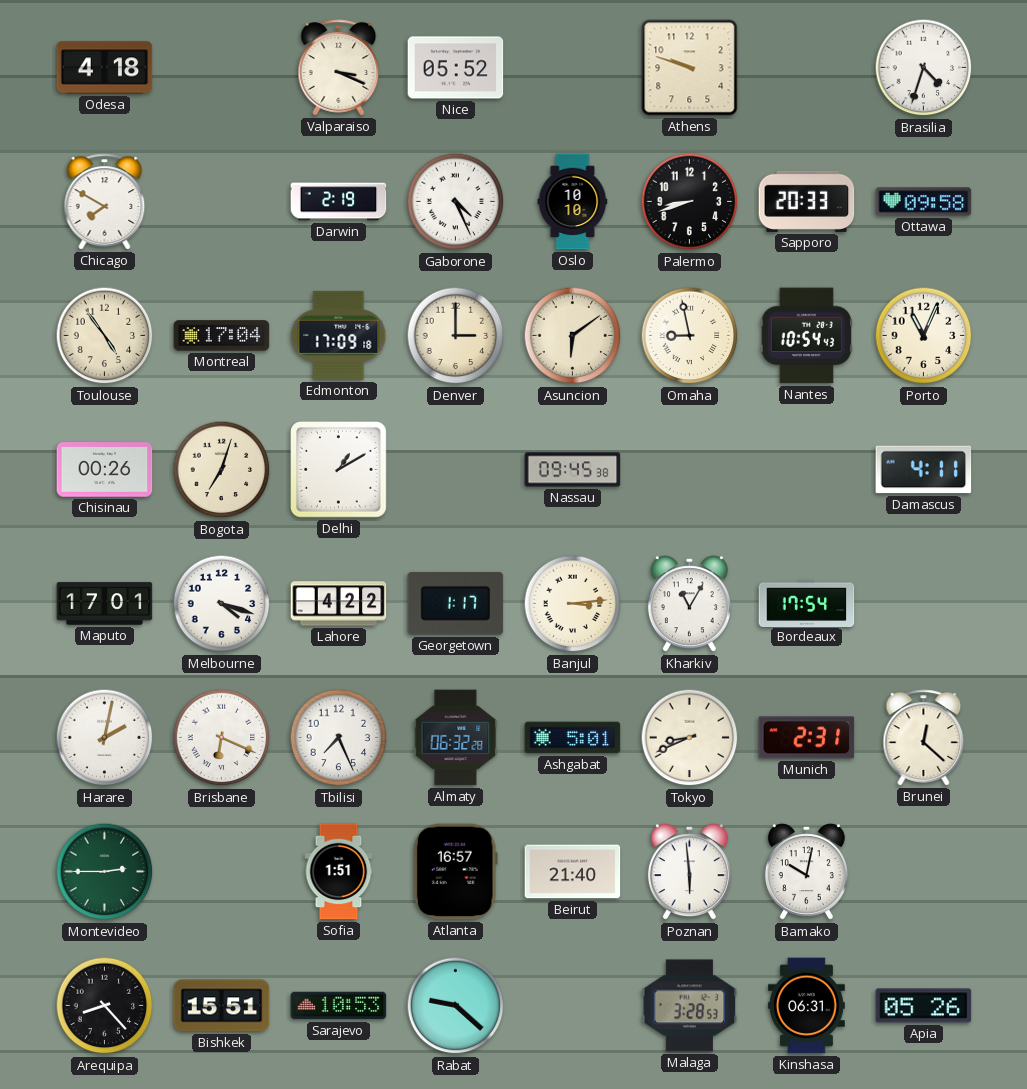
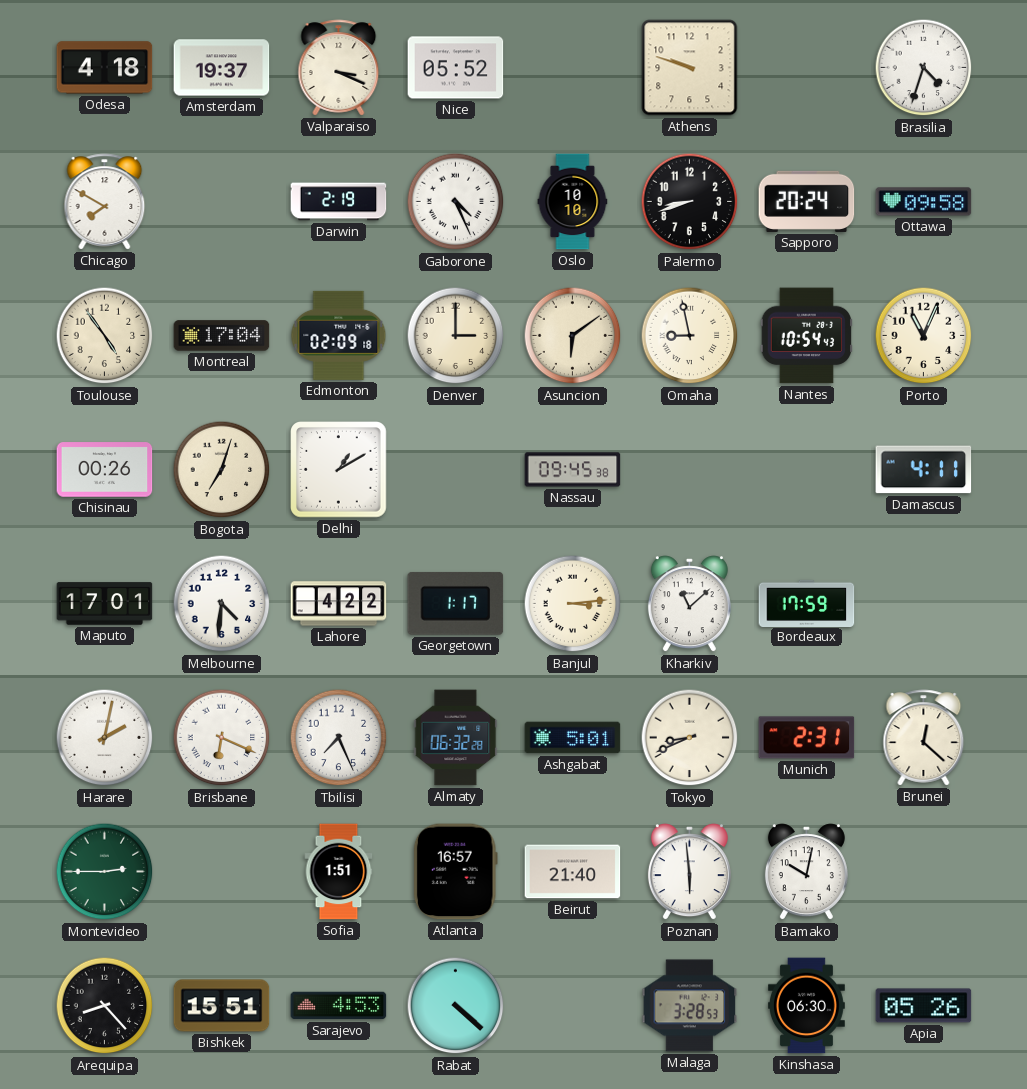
Amsterdam: none -> 19:37 (222, 68)
Sapporo: 20:33 -> 20:24 (807, 201)
Edmonton: 17:09 -> 02:09 (339, 335)
Melbourne: 4:18 -> 4:31 (222, 604)
Kharkiv: 11:05 -> 11:08 (689, 604)
Bordeaux: 17:54 -> 17:59 (807, 603)
Sarajevo: 10:53 -> 4:53 (339, 1006)
Rabat: 9:22 -> 4:22 (456, 1006)
Kinshasa: 06:31 -> 06:30 (806, 1006)
